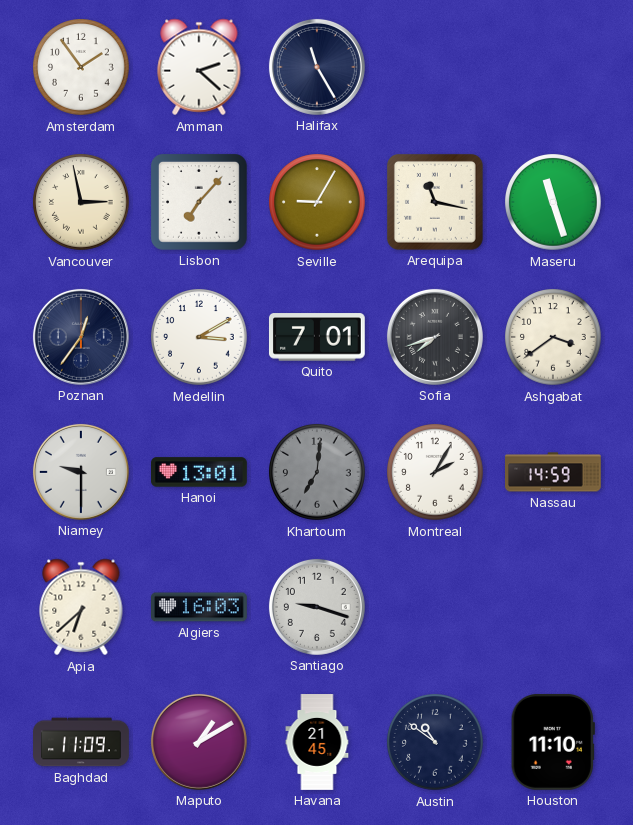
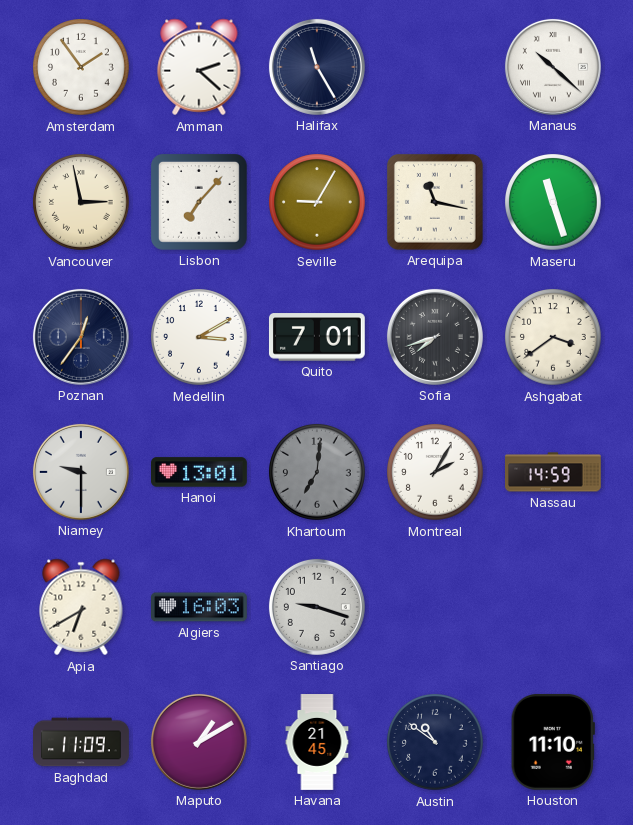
Manaus: none -> 10:22 (553, 67)
Apia: 6:38 -> 6:40 (81, 607)
